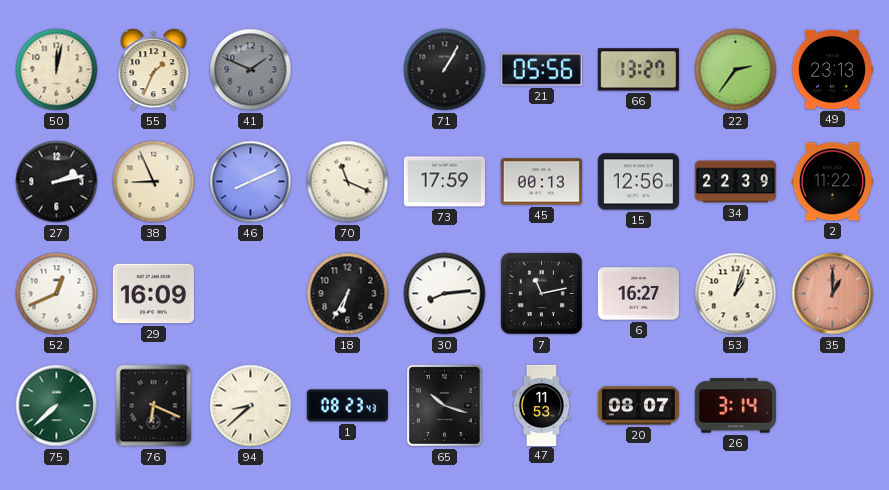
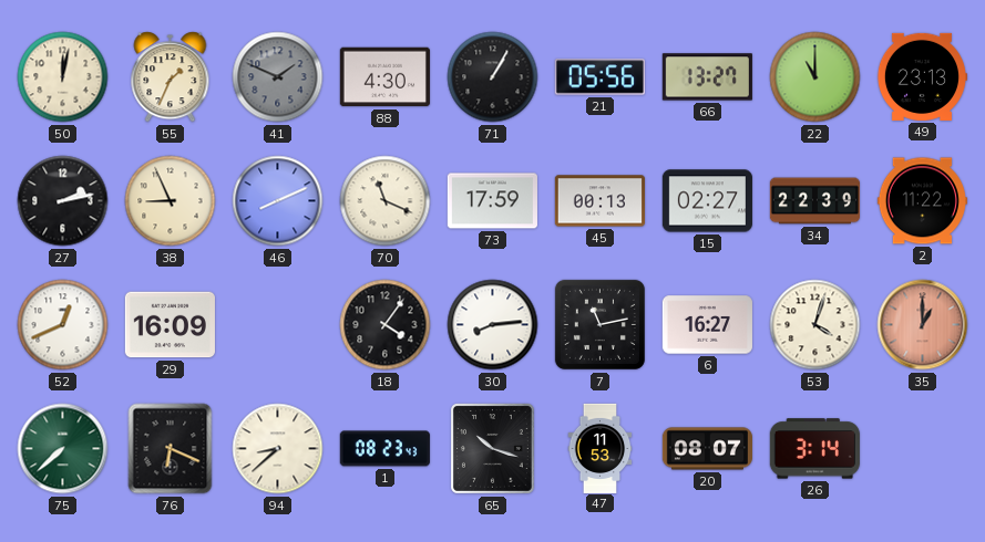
88: none -> 4:30 (384, 77)
22: 2:36 -> 11:00 (815, 77)
15: 12:56 -> 02:27 (707, 201)
18: 6:35 -> 4:06 (386, 325)
53: 1:03 -> 4:03 (815, 325)
